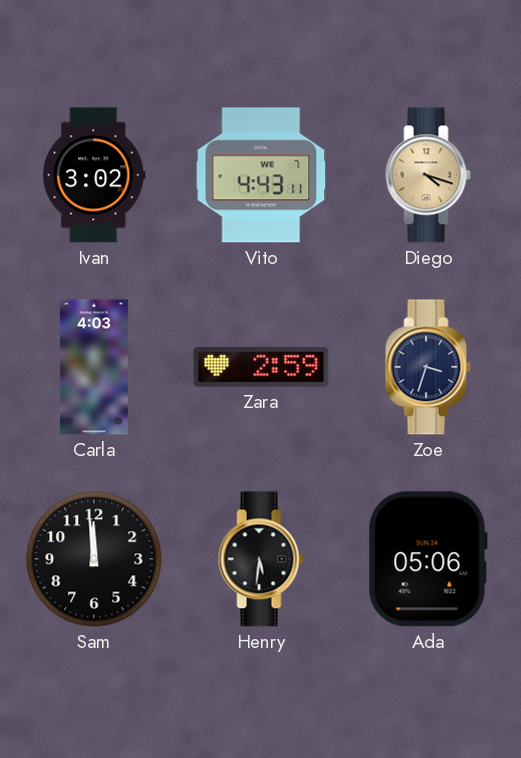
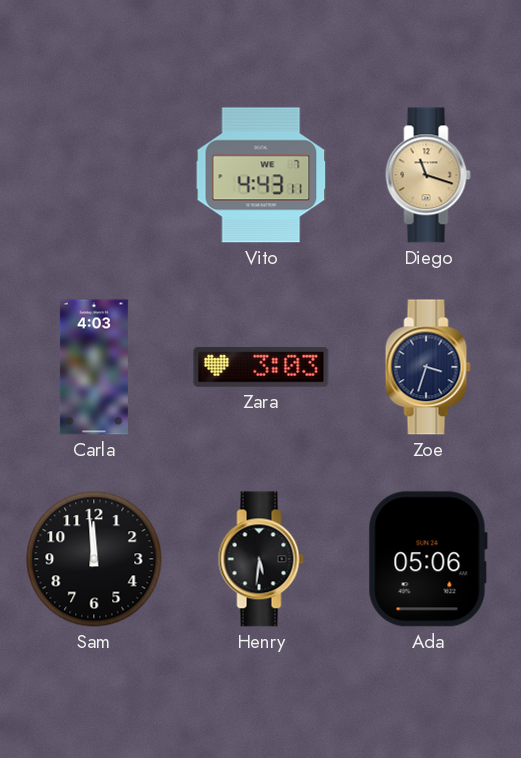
Ivan: 3:02 -> none (94, 175)
Diego: 4:18 -> 11:18 (428, 175)
Zara: 2:59 -> 3:03 (261, 367)
